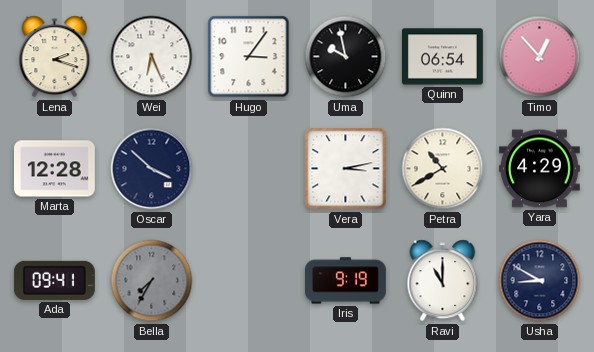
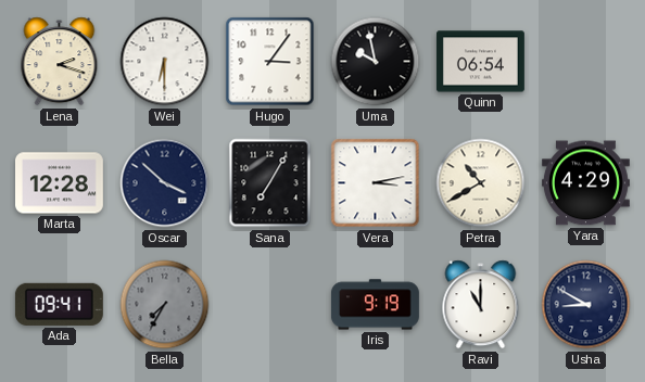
Wei: 6:26 -> 6:30 (165, 62)
Timo: 12:53 -> none (540, 57)
Sana: none -> 7:05 (270, 183)
